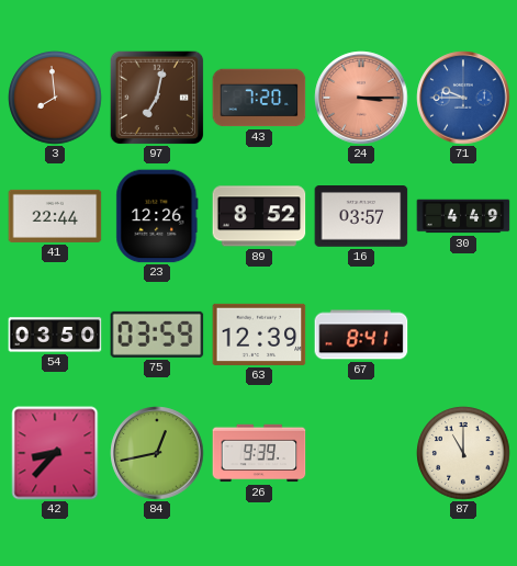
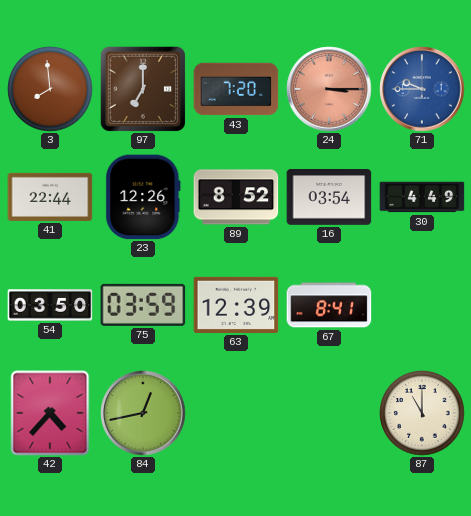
97: 7:02 -> 7:00 (143, 89)
16: 03:57 -> 03:54 (329, 198)
42: 8:37 -> 4:37 (50, 413)
26: 9:39 -> none (259, 453)
